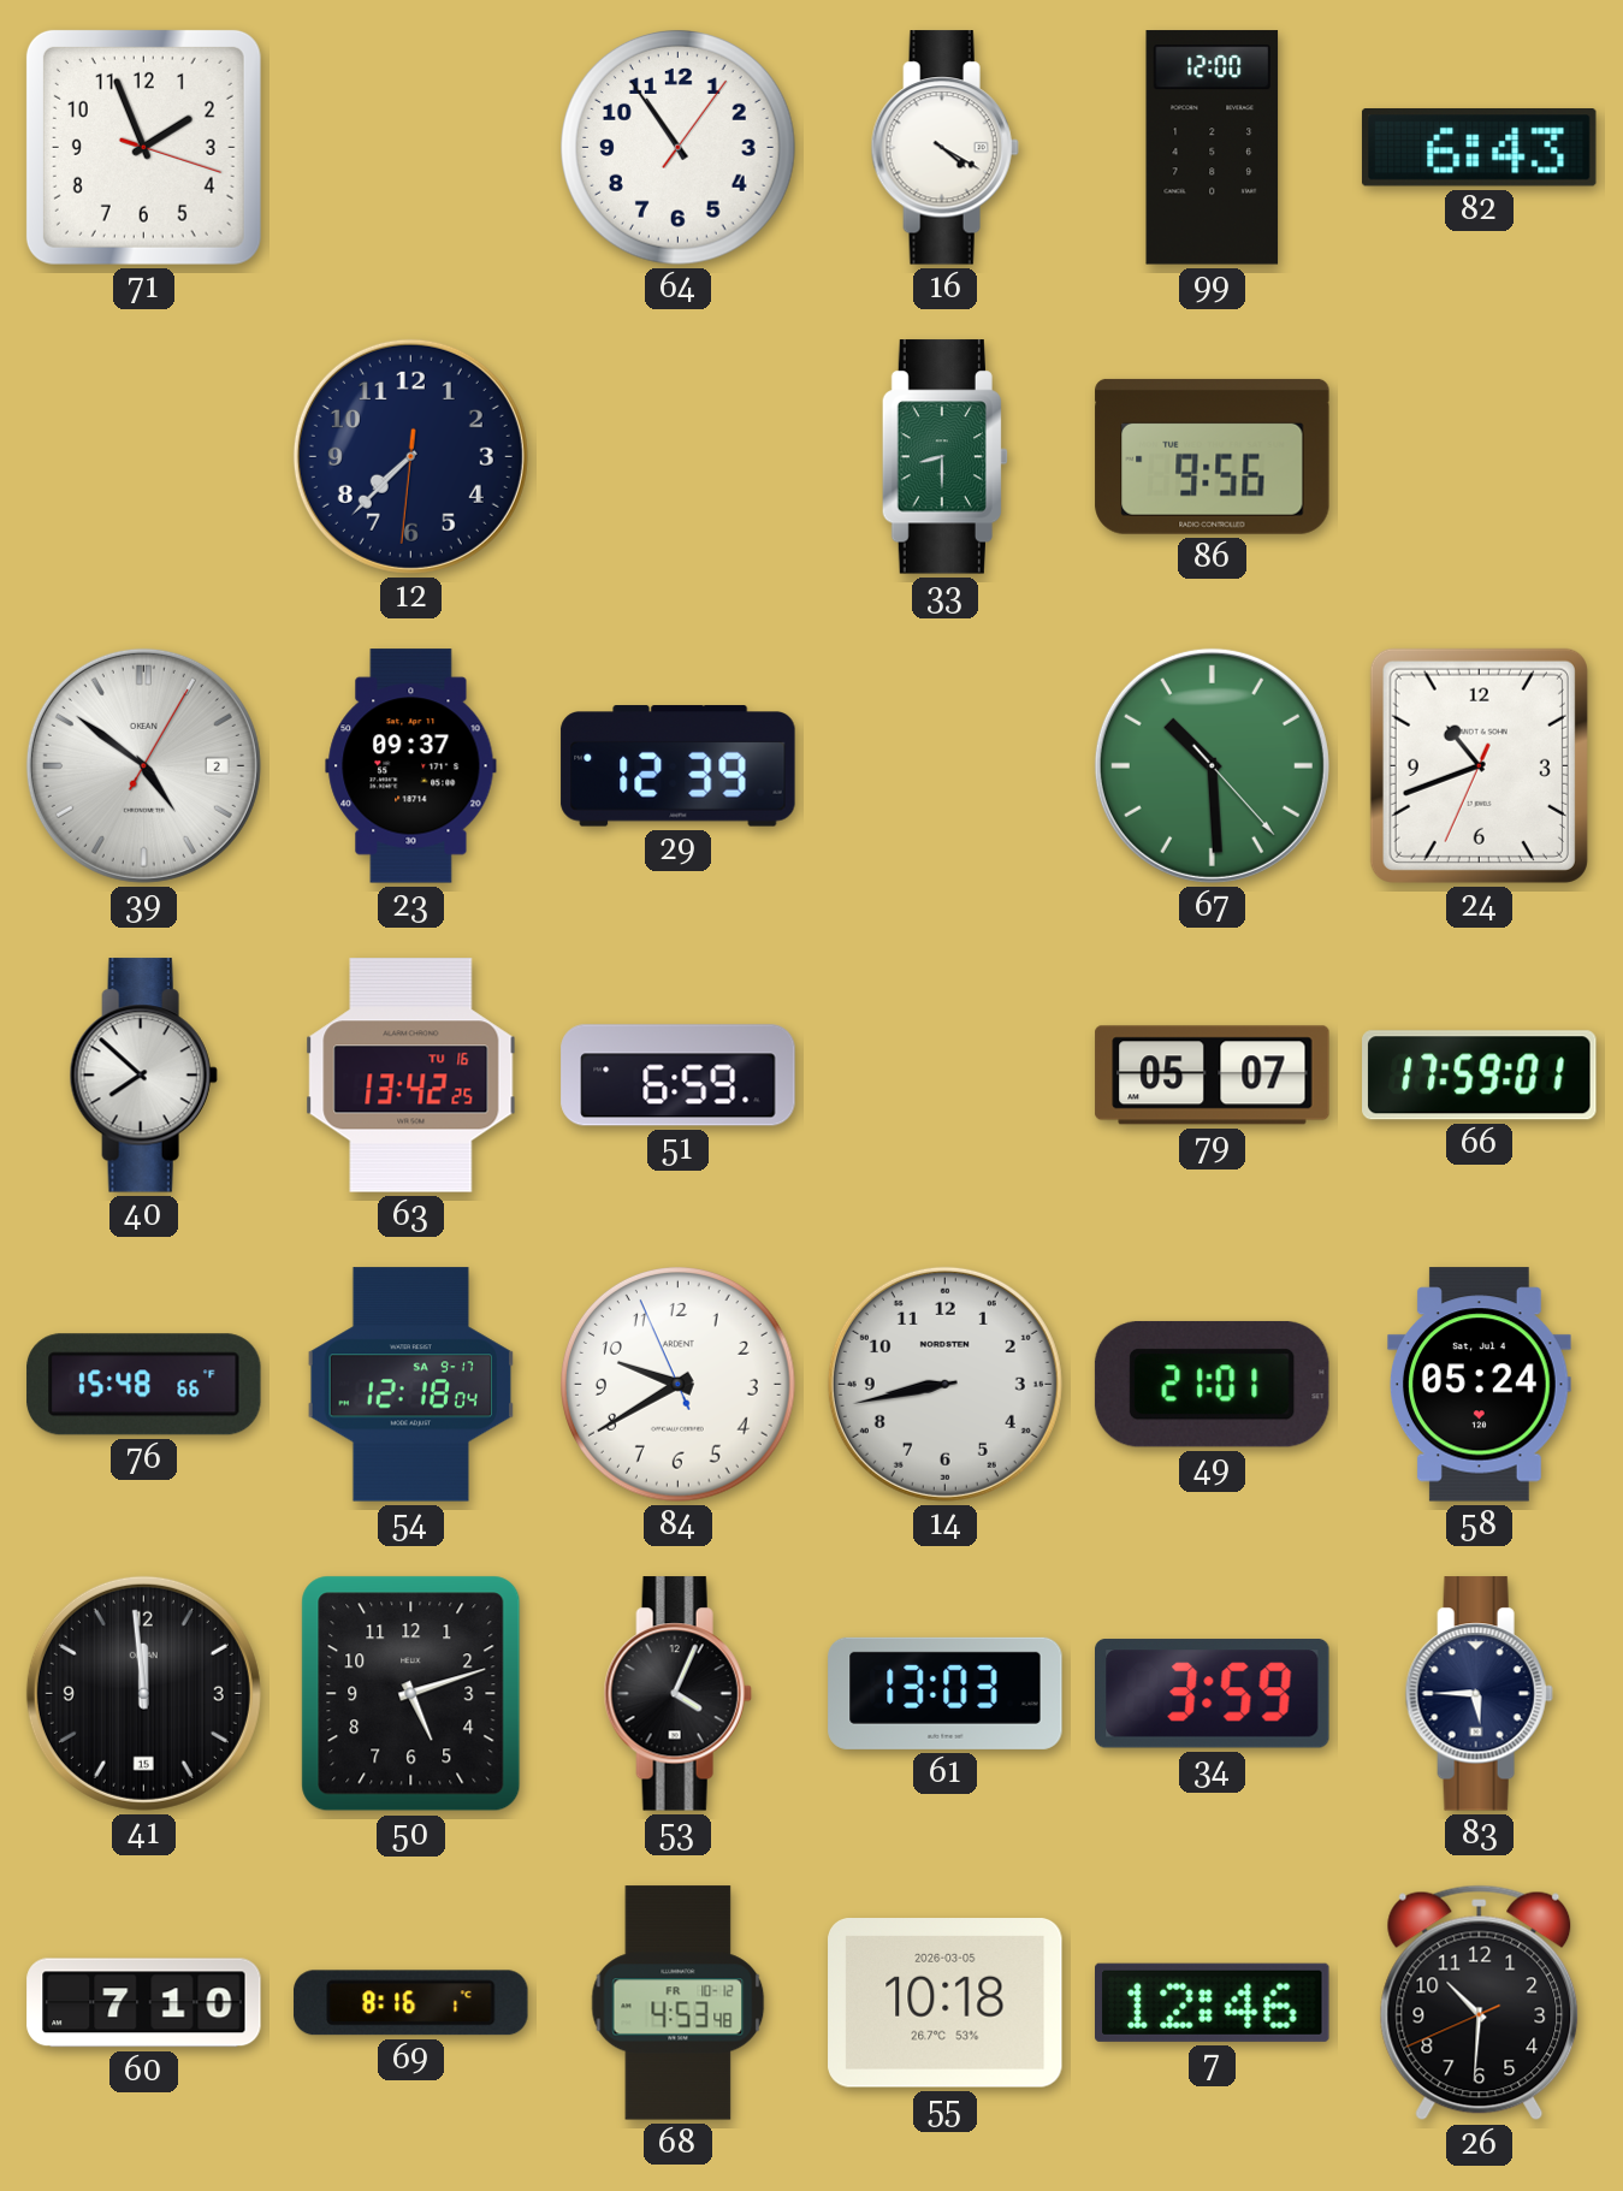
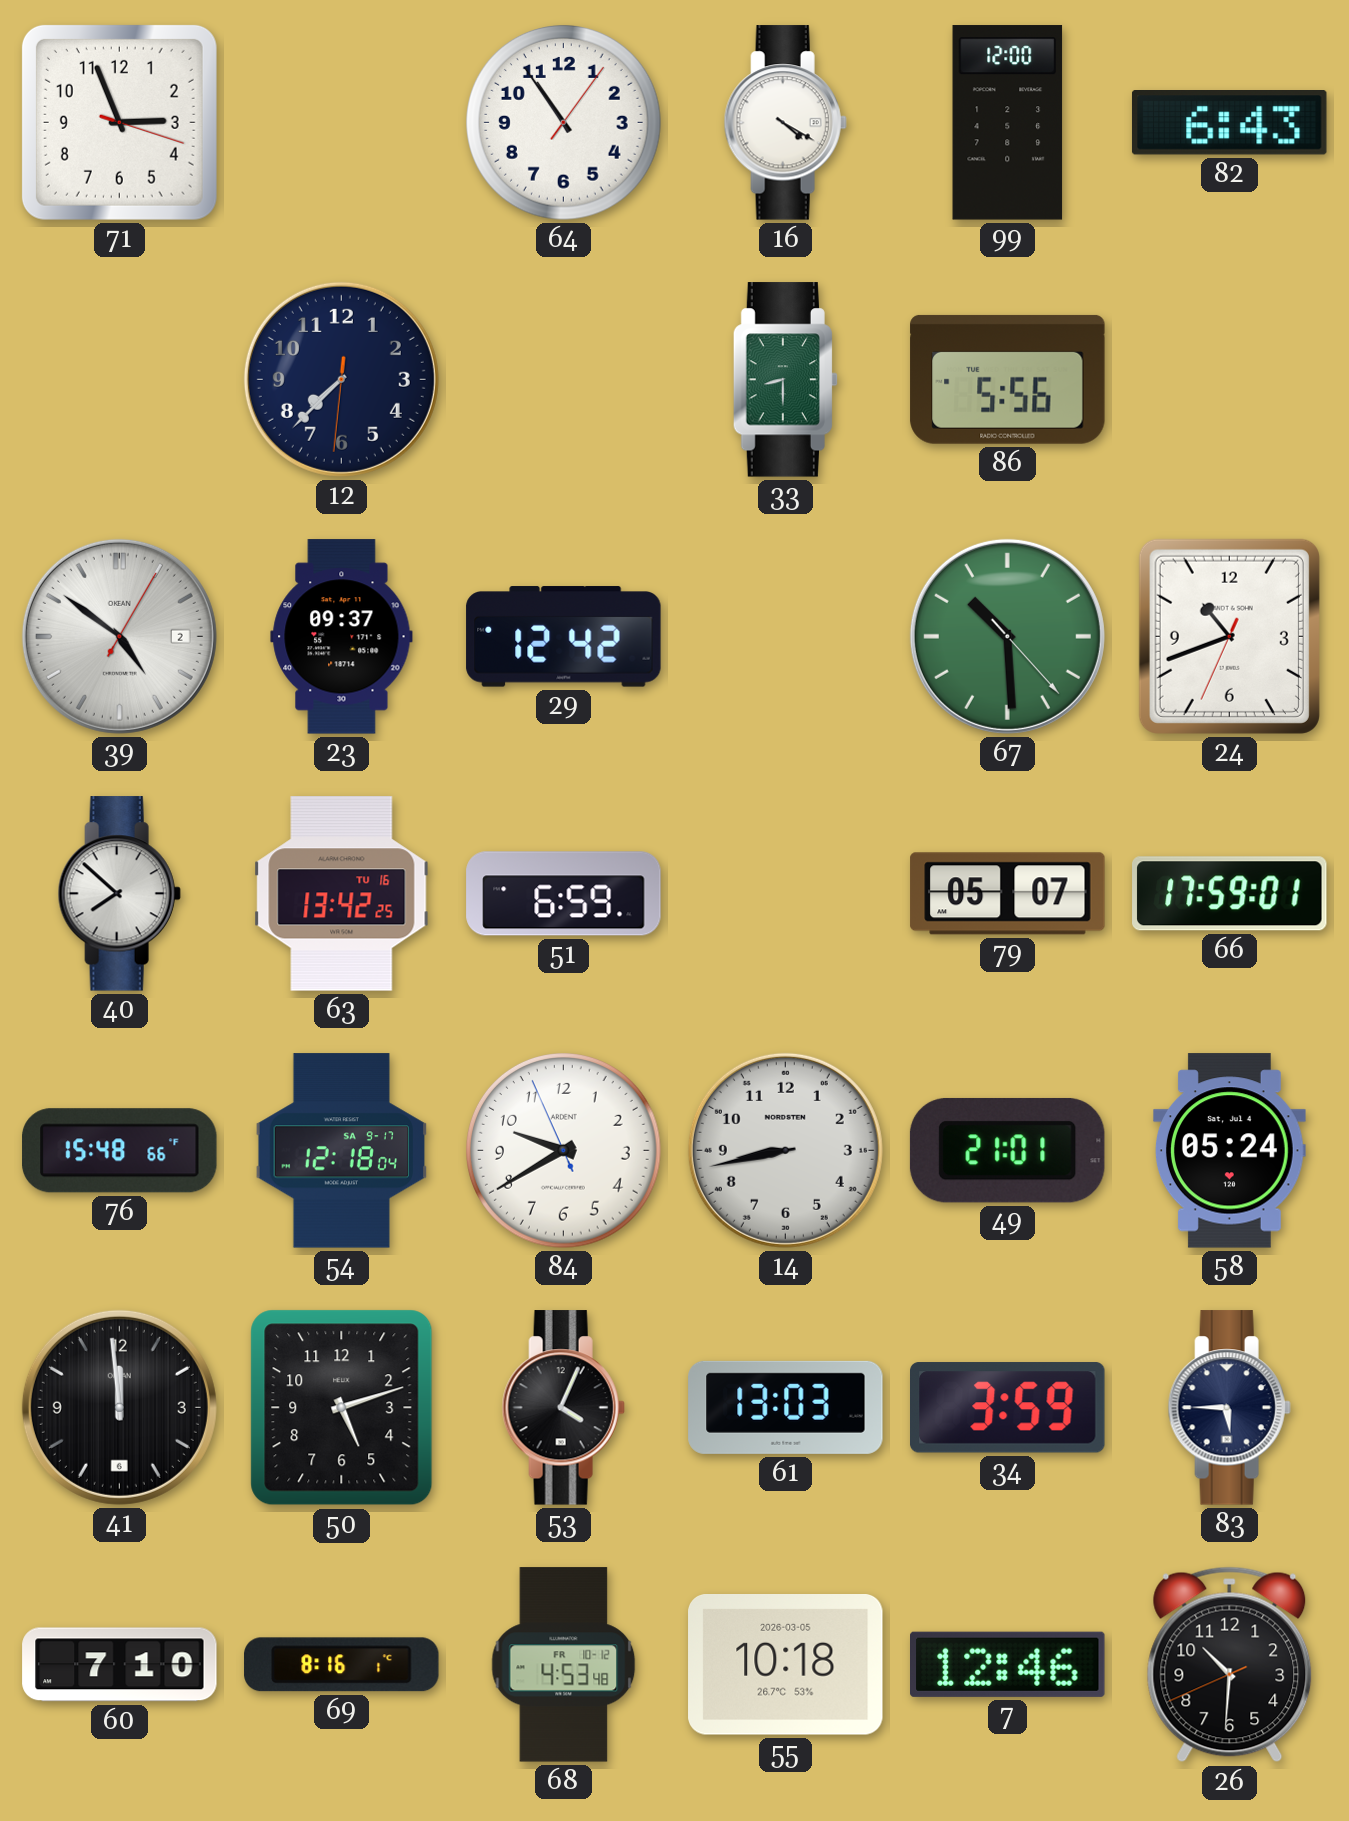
71: 1:56 -> 2:56 (119, 122)
86: 9:56 -> 5:56 (1008, 379)
29: 12:39 -> 12:42 (564, 637)
41 date: 15 -> 6 (119, 1407)
